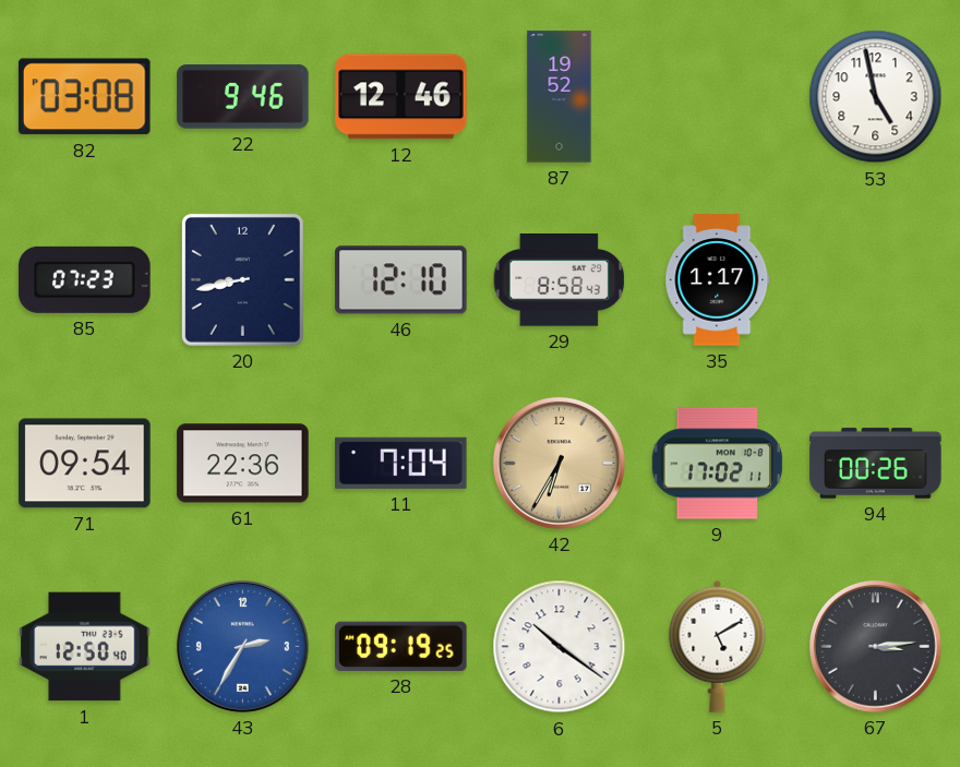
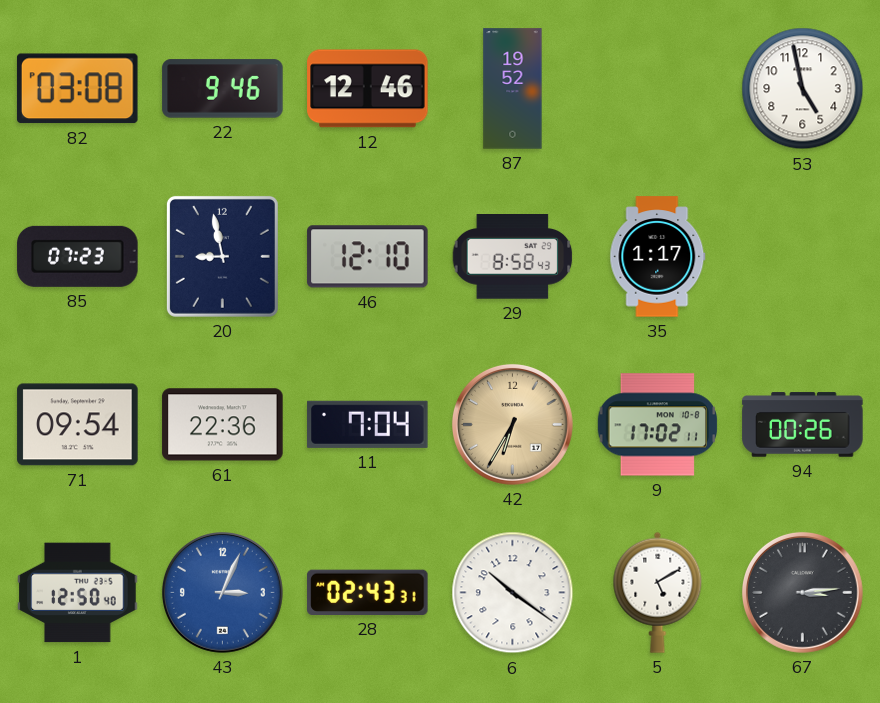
20: 8:43 -> 8:58 (222, 256)
43: 2:35 -> 3:04 (222, 592)
28: 09:19 -> 02:43 (368, 592)
